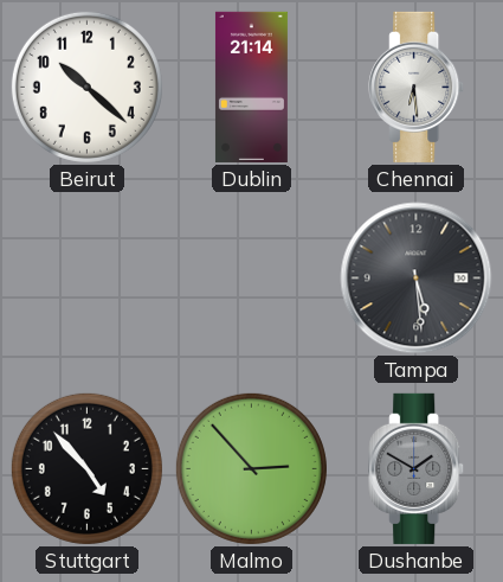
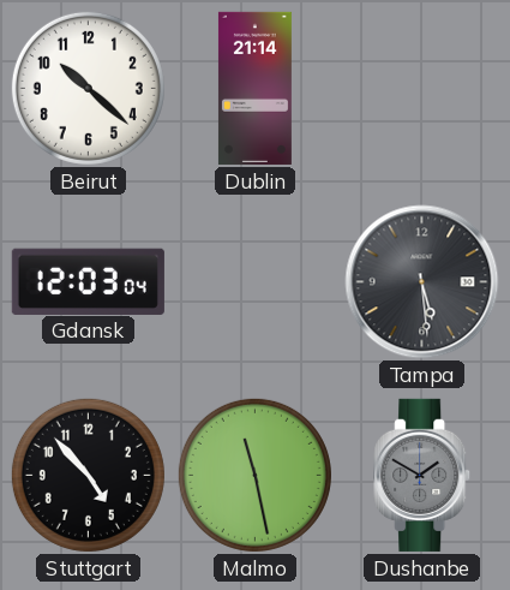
Chennai: 6:29 -> none (417, 87)
Gdansk: none -> 12:03 (88, 281)
Malmo: 2:53 -> 11:28 (254, 475)
